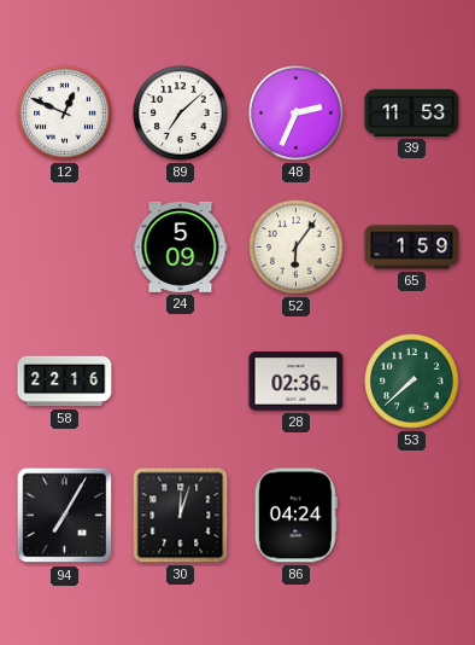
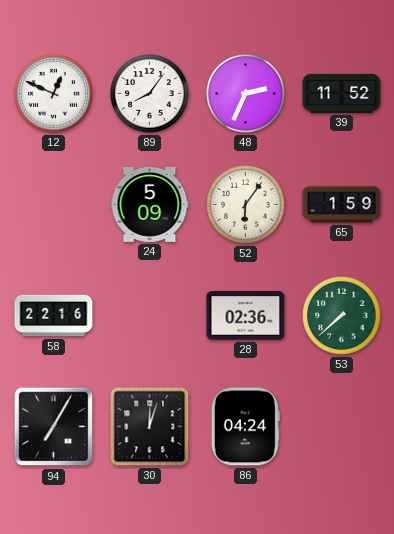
89: 7:08 -> 8:06 (150, 94)
39: 11:53 -> 11:52 (342, 93)
